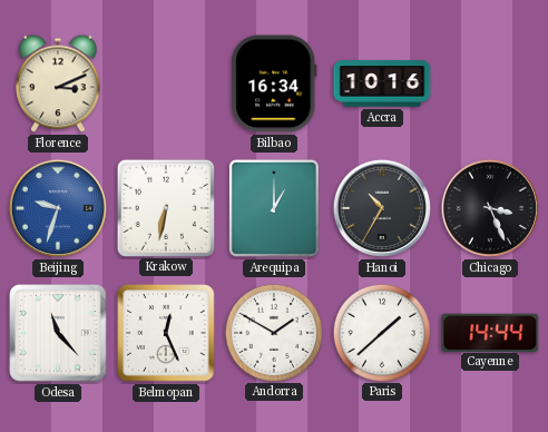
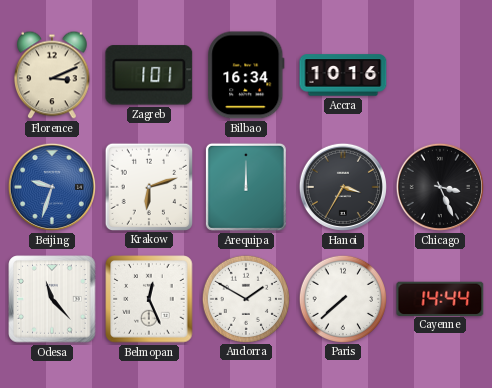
Zagreb: none -> 1:01 (149, 75)
Krakow: 6:32 -> 6:12 (148, 186)
Arequipa: 1:00 -> 12:00 (246, 187)
Hanoi: 10:35 -> 3:35 (343, 187)
Paris: 1:38 -> 7:38 (342, 298)
